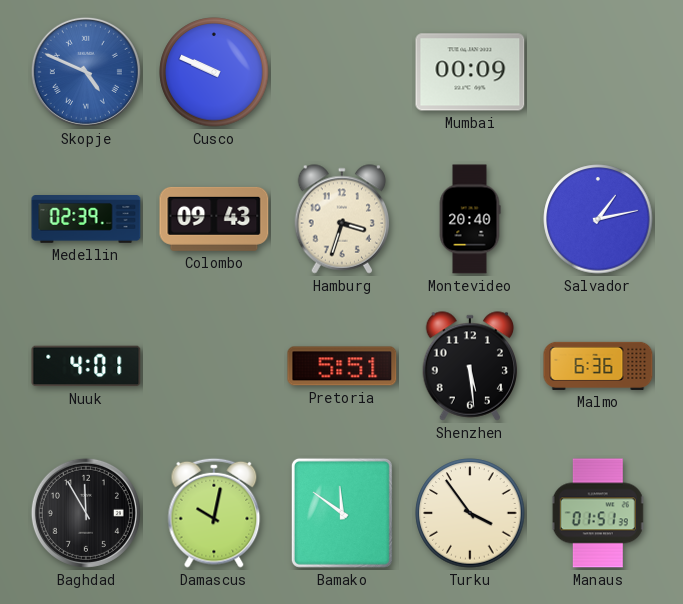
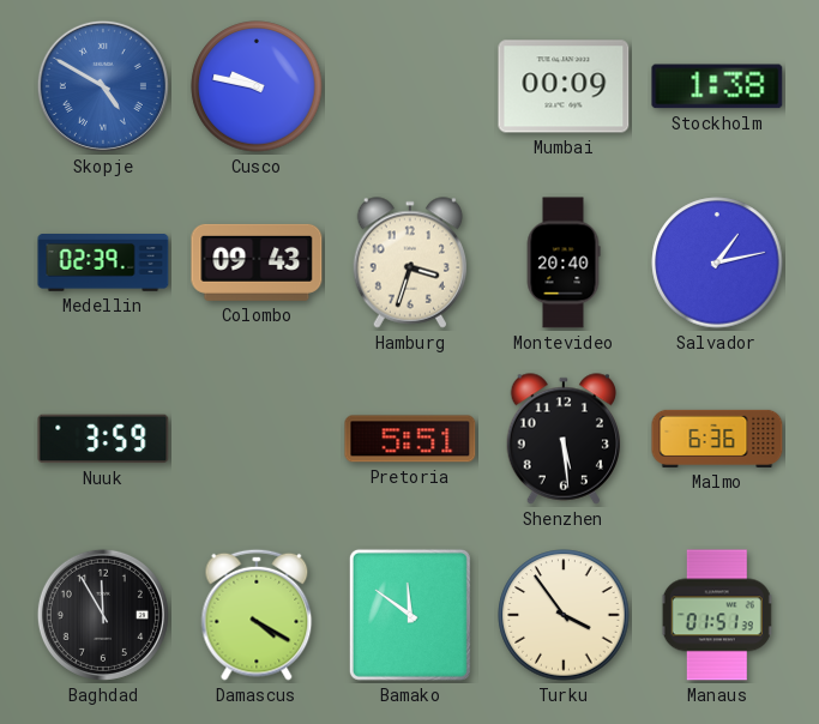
Skopje: 4:49 -> 4:50 (103, 86)
Cusco: 9:49 -> 9:47 (257, 86)
Stockholm: none -> 1:38 (717, 86)
Nuuk: 4:01 -> 3:59 (103, 439)
Damascus: 10:02 -> 4:20 (257, 615)
